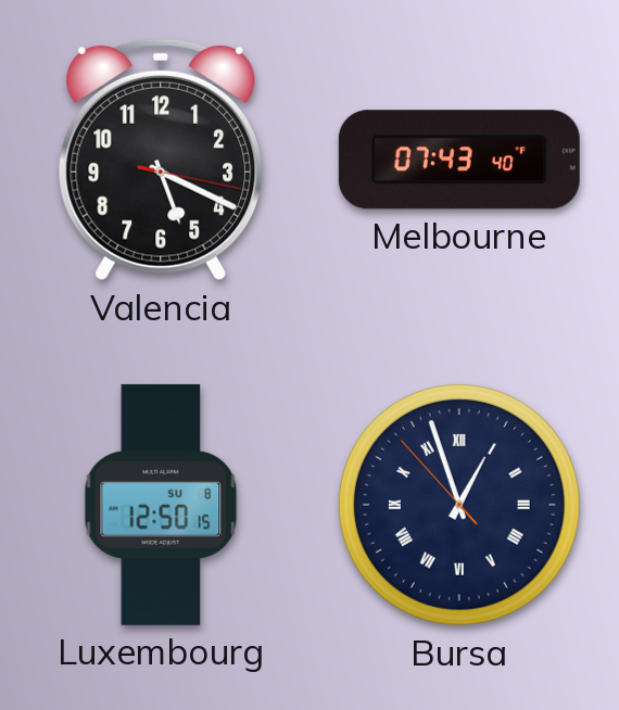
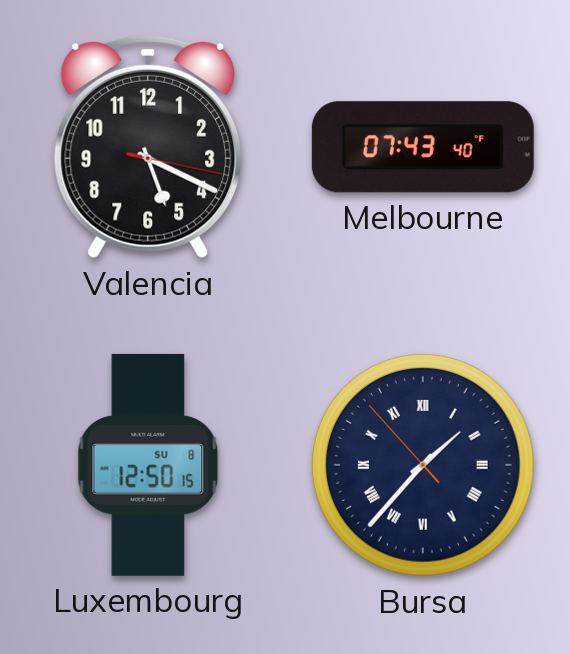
Bursa: 12:56 -> 1:36 (423, 465)
